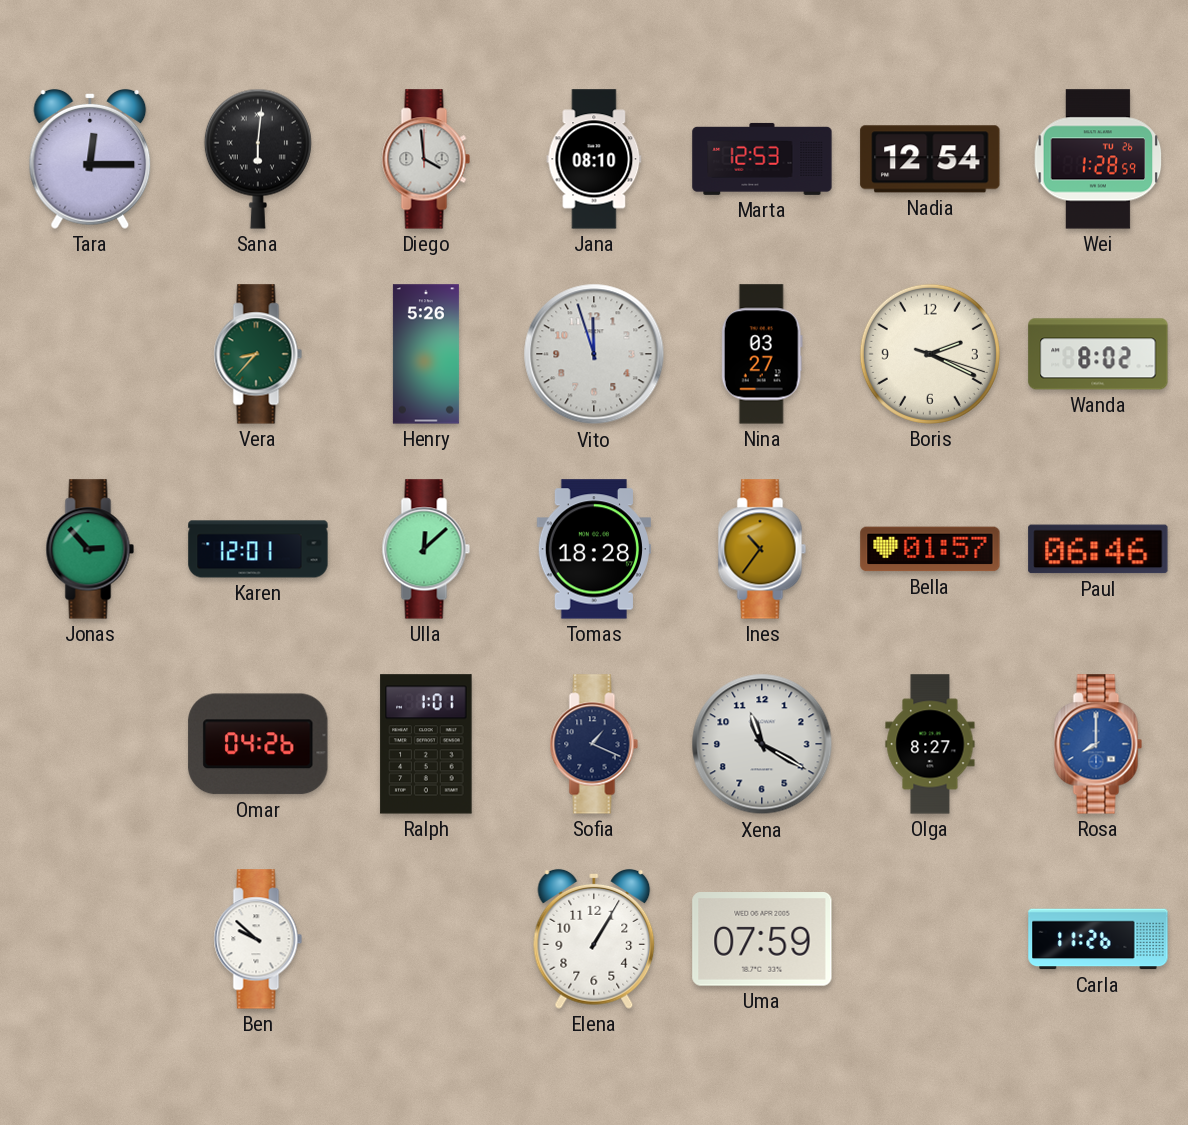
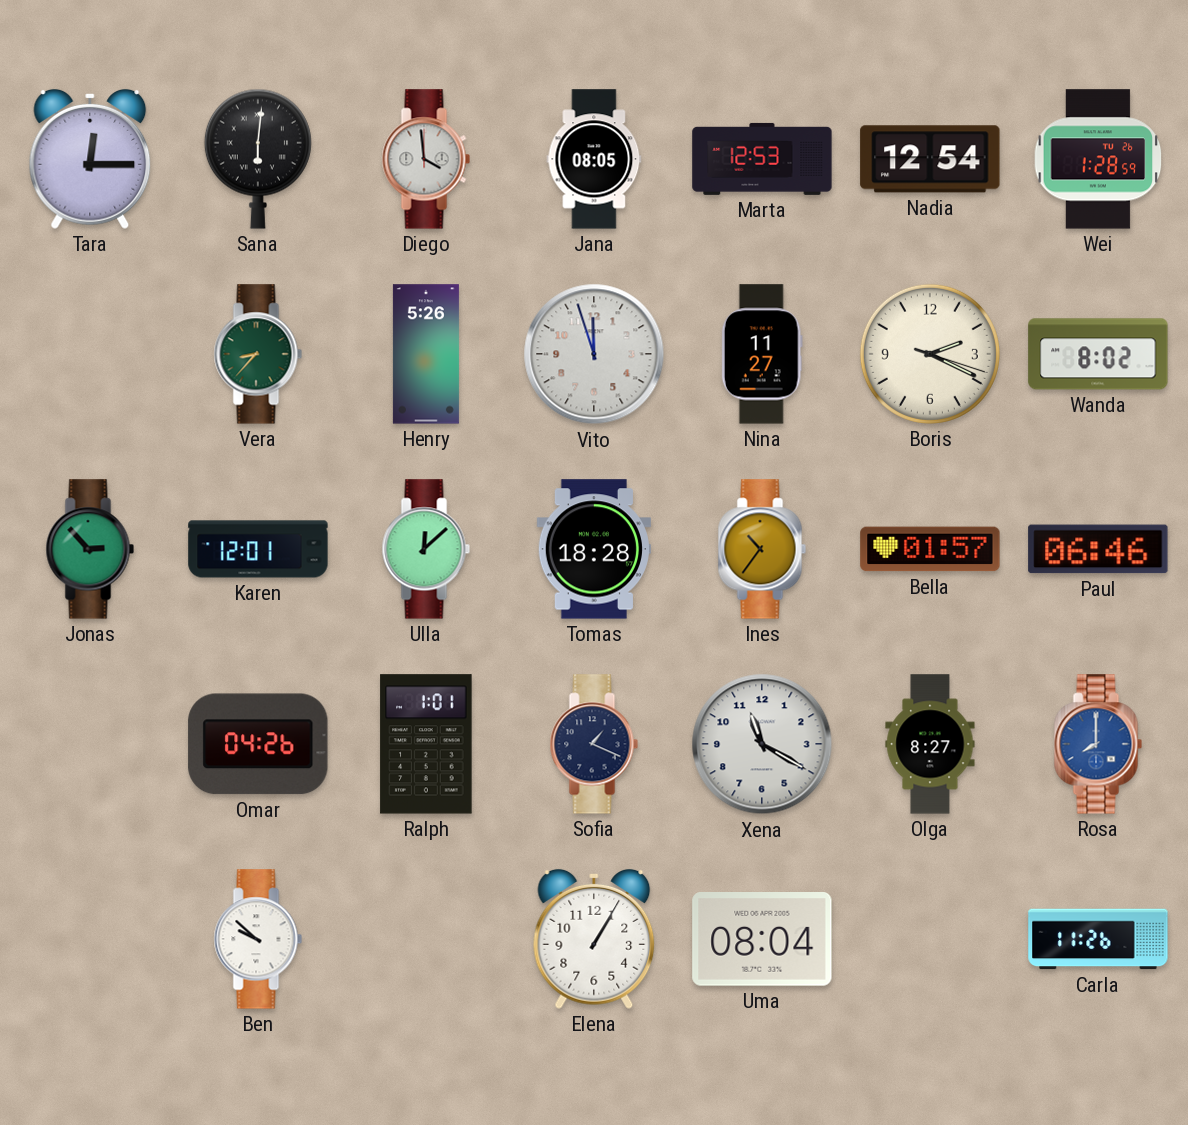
Jana: 08:10 -> 08:05 (594, 159)
Nina: 03:27 -> 11:27 (762, 354)
Uma: 07:59 -> 08:04 (762, 940)
